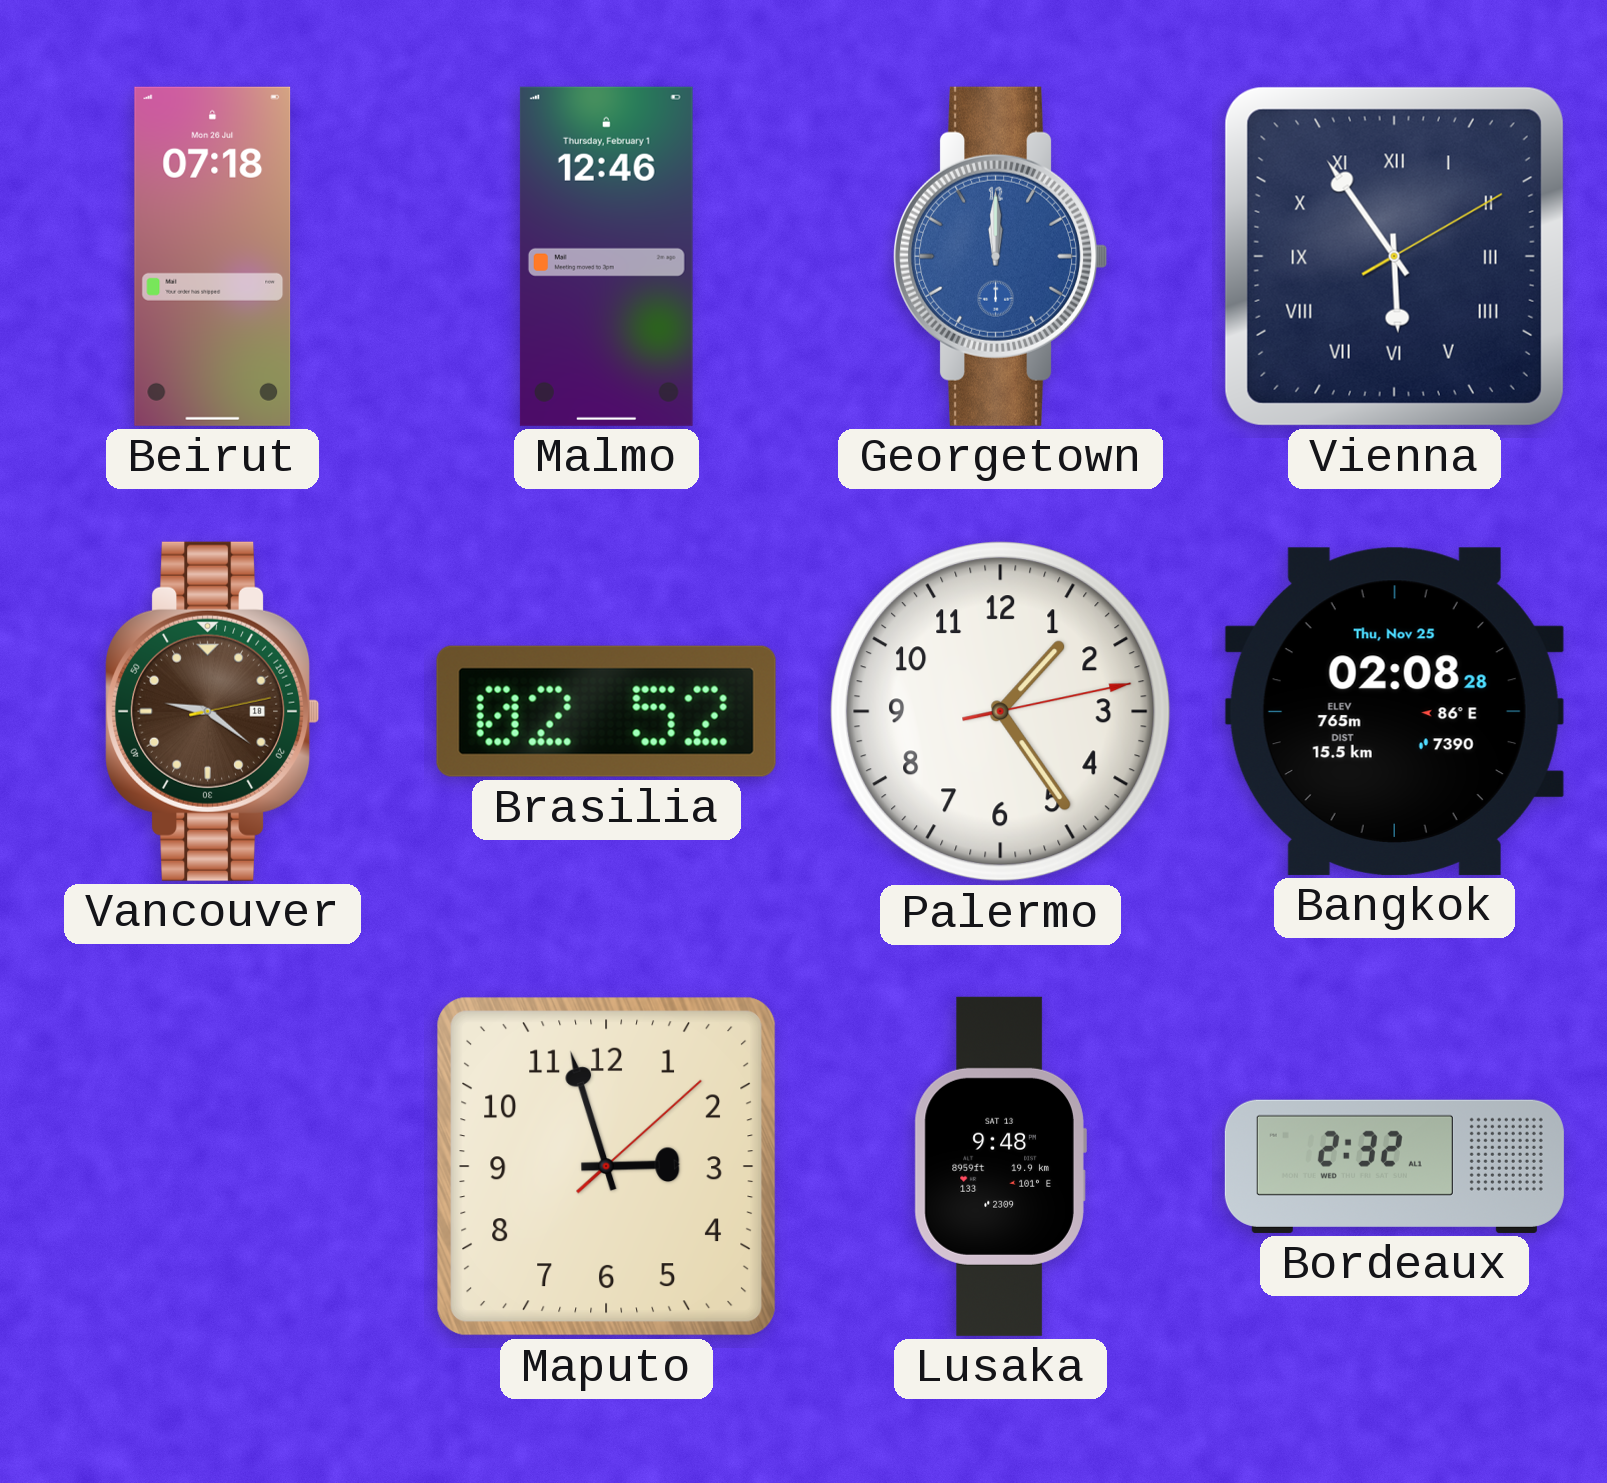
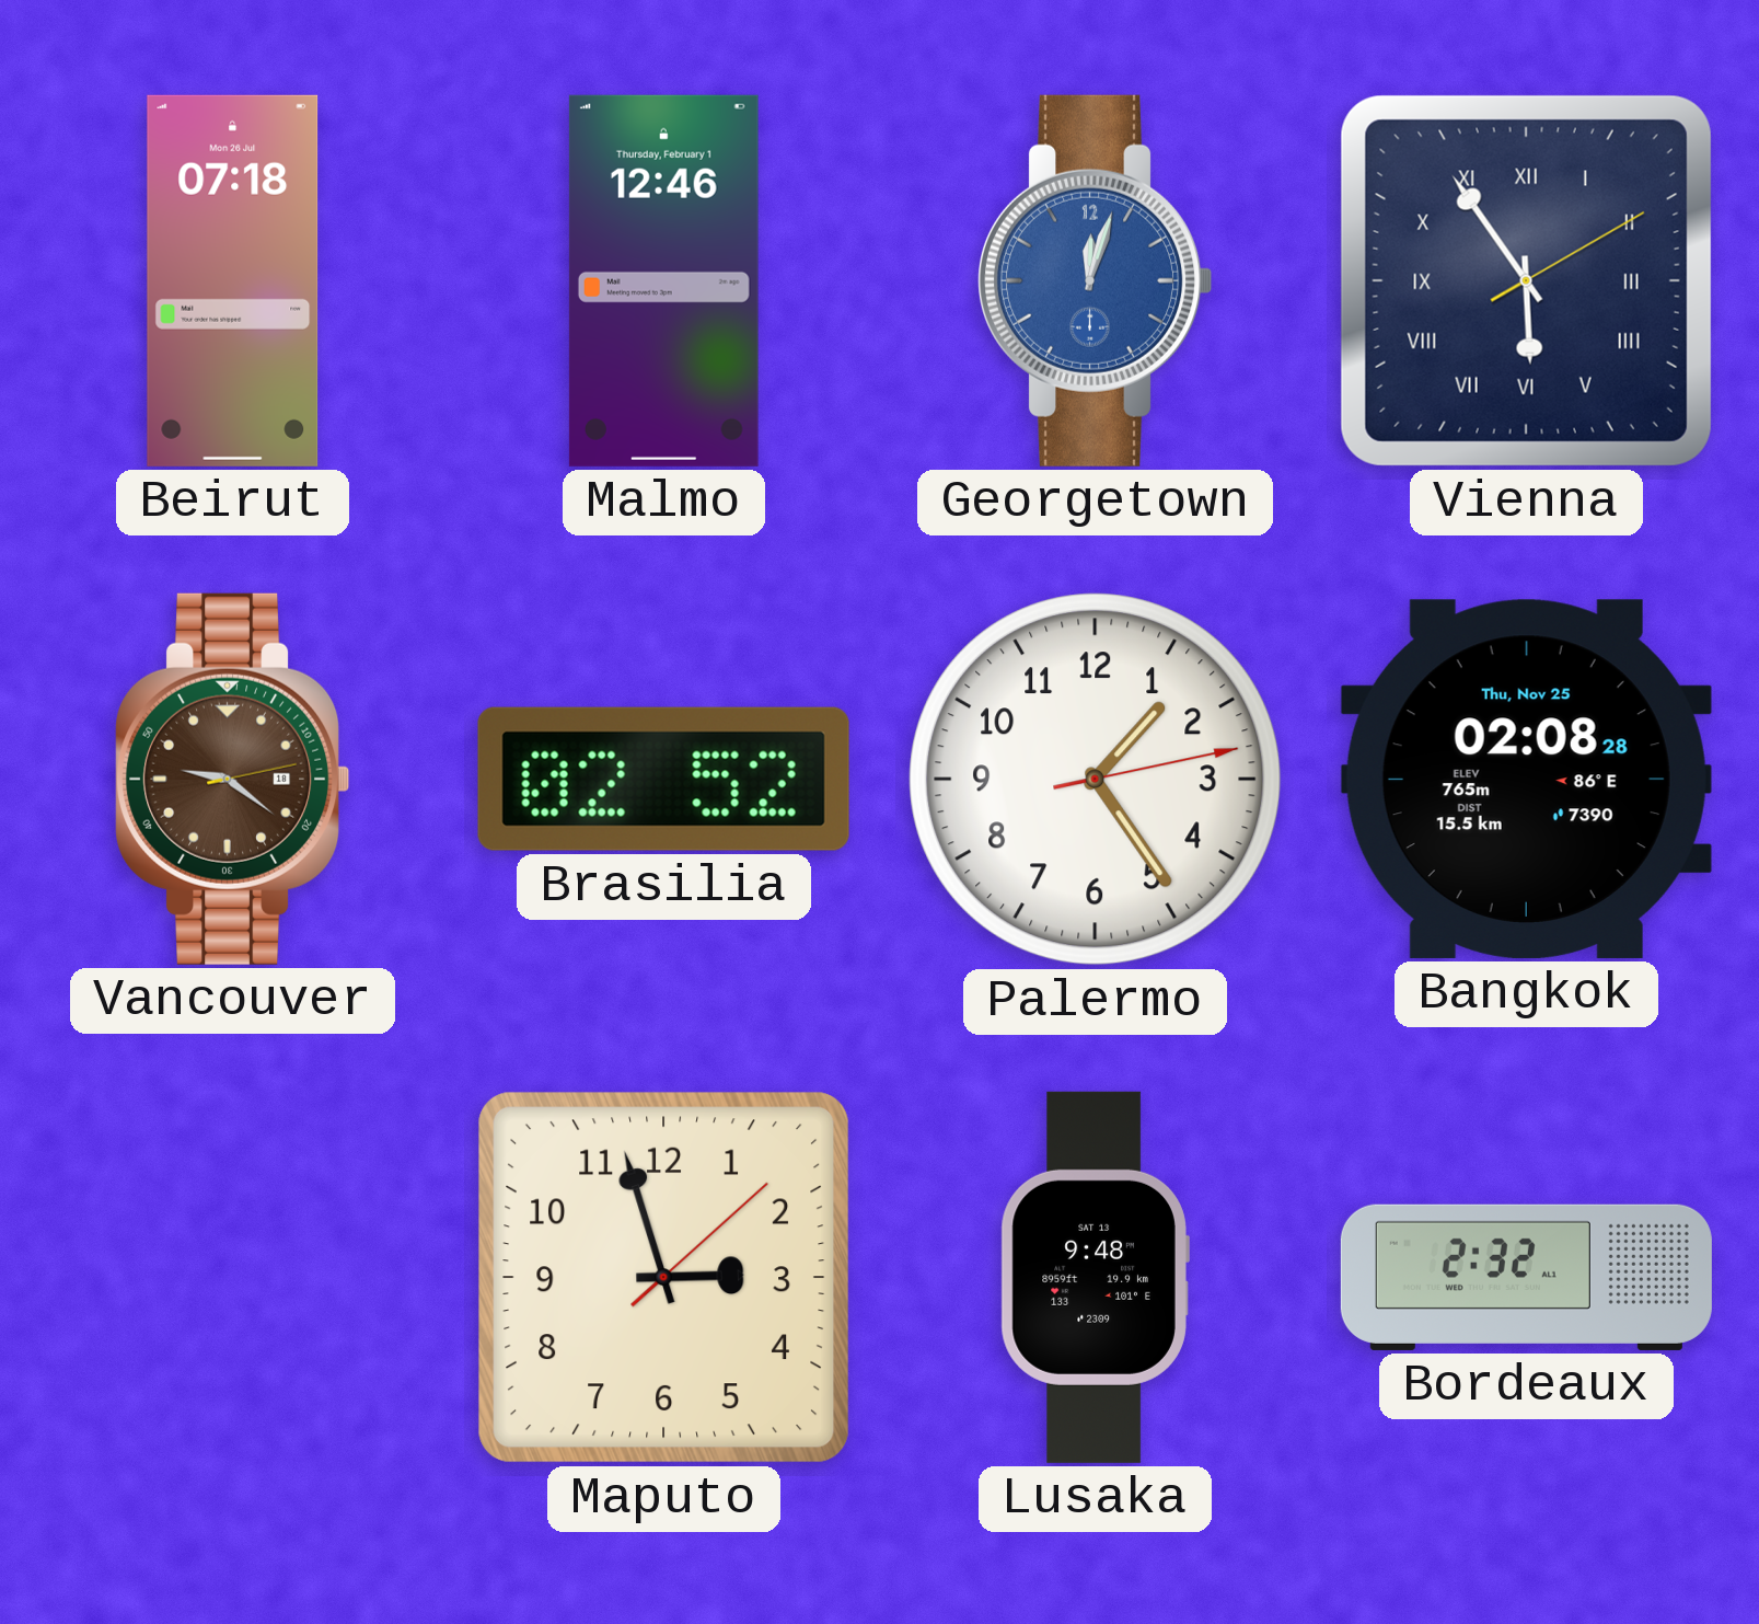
Georgetown: 12:00 -> 12:03 (1096, 280)
